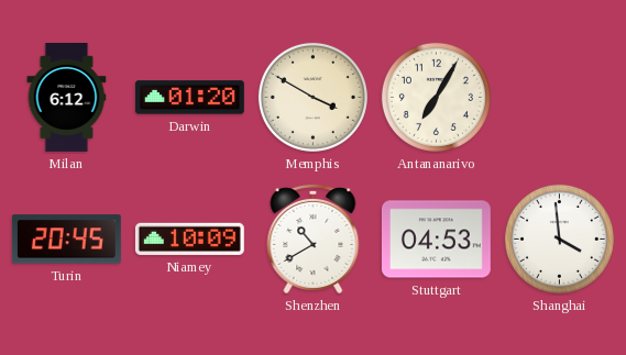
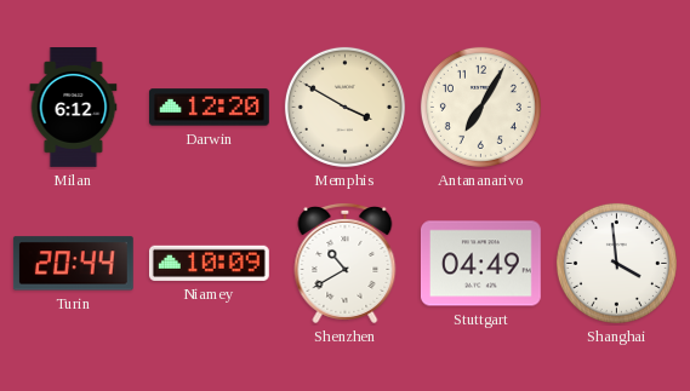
Darwin: 01:20 -> 12:20 (209, 108)
Turin: 20:45 -> 20:44 (73, 264)
Stuttgart: 04:53 -> 04:49 (480, 264)
